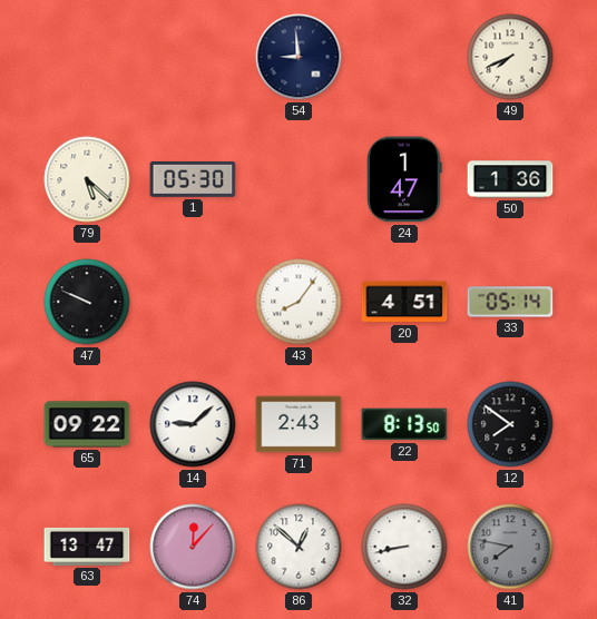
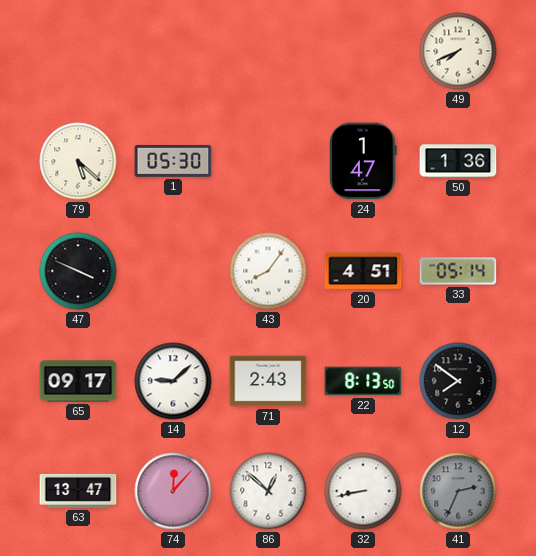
54: 8:59 -> none (298, 57)
47: 9:49 -> 3:49 (78, 271)
65: 09:22 -> 09:17 (78, 381)
41: 7:47 -> 2:34 (458, 491)
